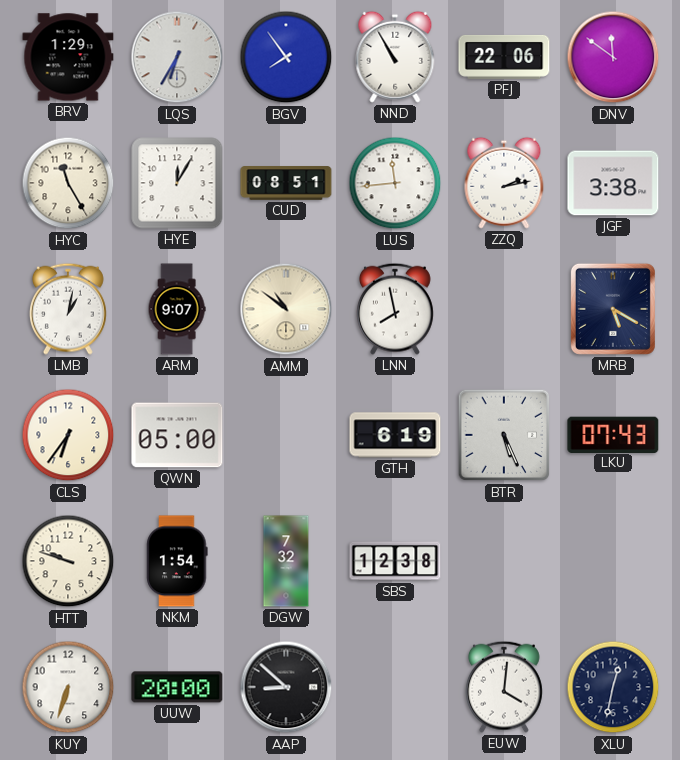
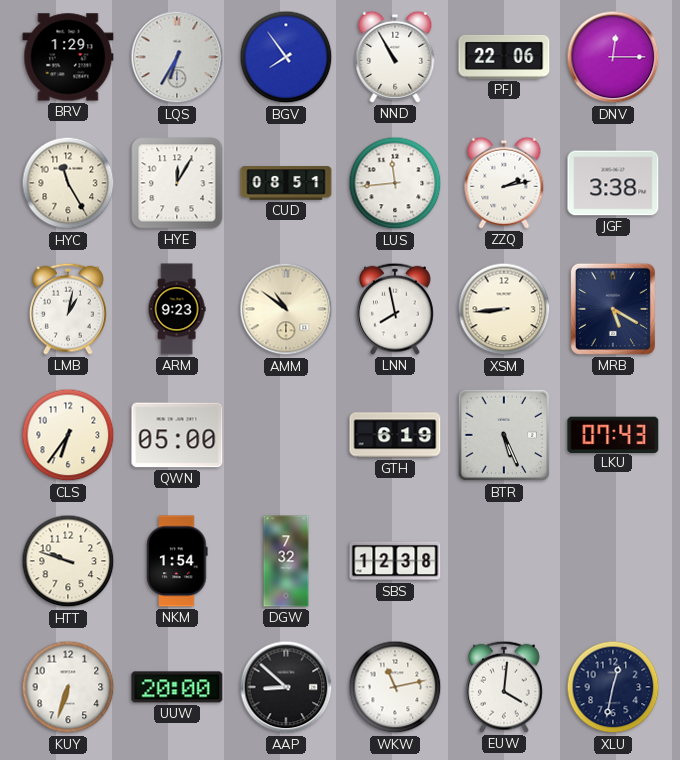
DNV: 11:51 -> 12:15 (613, 57)
ARM: 9:07 -> 9:23 (177, 309)
XSM: none -> 8:44 (504, 309)
WKW: none -> 11:13 (395, 687)
